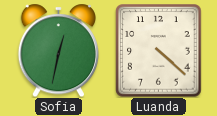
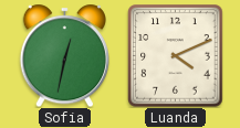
Luanda: 4:22 -> 4:11 (176, 56)
